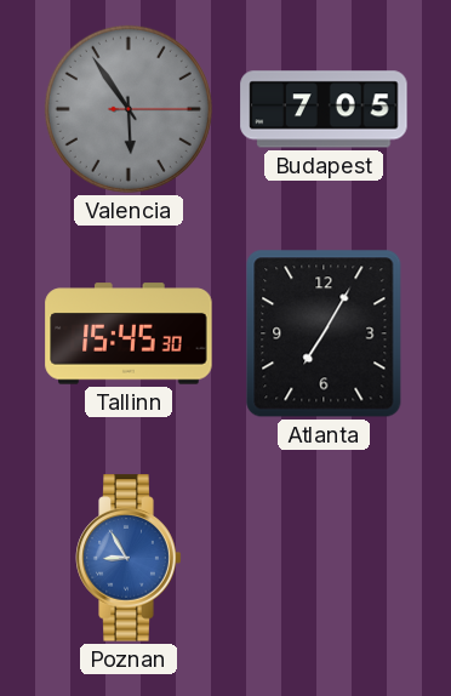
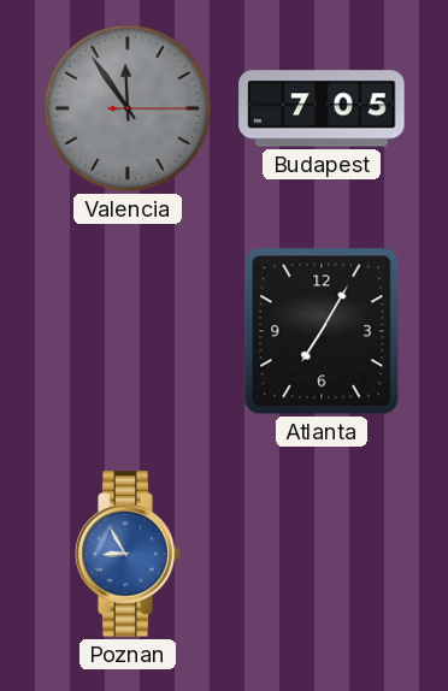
Valencia: 5:54 -> 11:54 (128, 108)
Tallinn: 15:45 -> none (129, 333)
